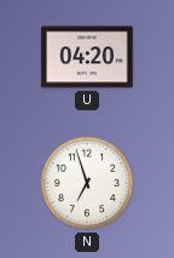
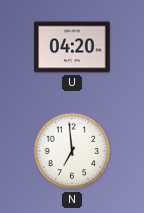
N: 6:57 -> 6:59 (72, 151)
